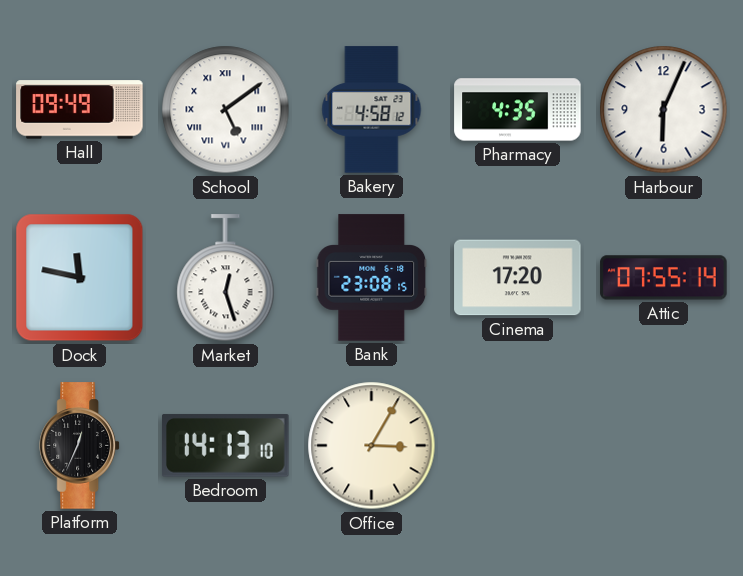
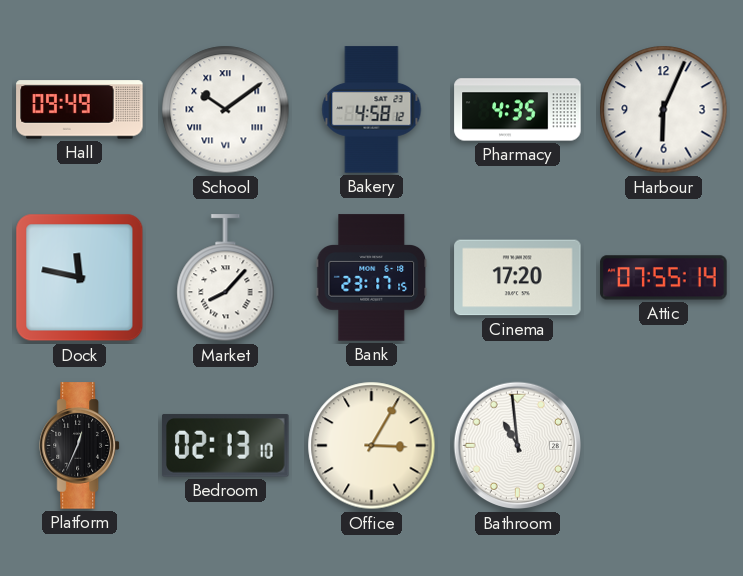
School: 5:09 -> 10:09 (226, 110)
Market: 12:27 -> 8:07 (226, 278)
Bank: 23:08 -> 23:17 (372, 278)
Bedroom: 14:13 -> 02:13 (226, 445)
Bathroom: none -> 10:59 (518, 446)
